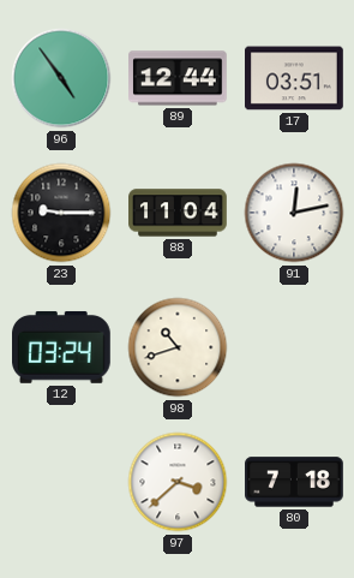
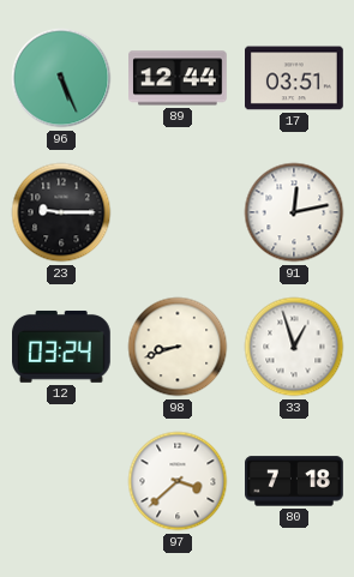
96: 4:54 -> 5:26 (61, 78)
88: 11:04 -> none (178, 213)
98: 10:42 -> 8:42 (178, 347)
33: none -> 12:57 (294, 347)
